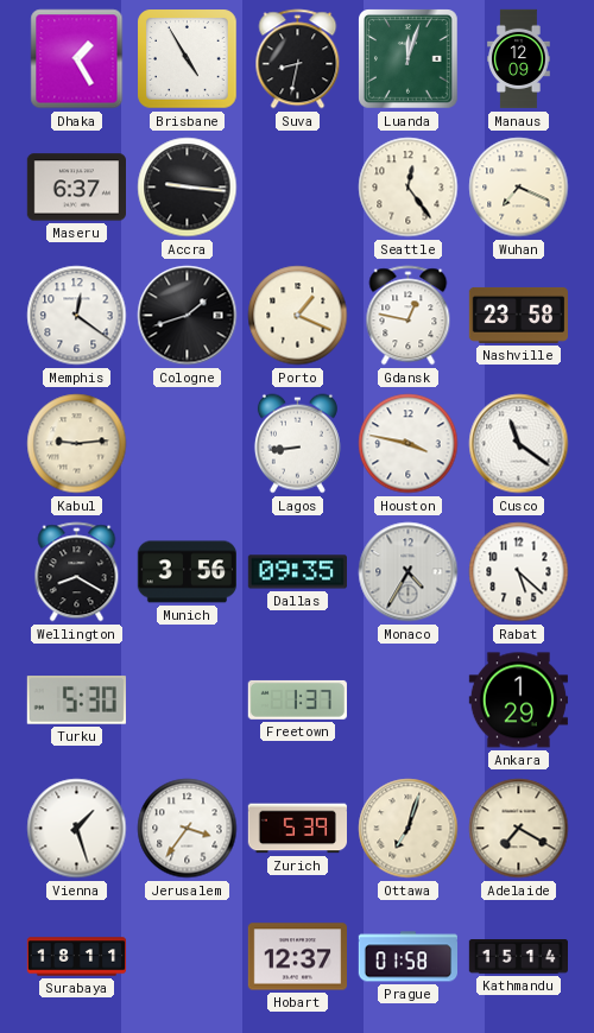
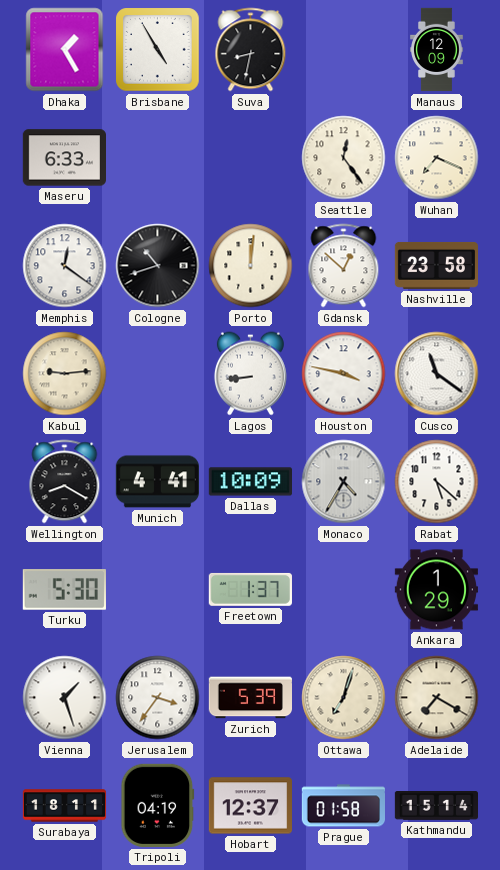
Luanda: 12:03 -> none (409, 59)
Maseru: 6:37 -> 6:33 (64, 158)
Accra: 9:16 -> none (188, 188)
Cologne: 1:42 -> 10:42 (158, 266)
Porto: 1:19 -> 12:01 (251, 266)
Gdansk: 12:47 -> 12:52 (344, 266)
Munich: 3:56 -> 4:41 (157, 482)
Dallas: 09:35 -> 10:09 (250, 482)
Tripoli: none -> 04:19 (158, 805)
